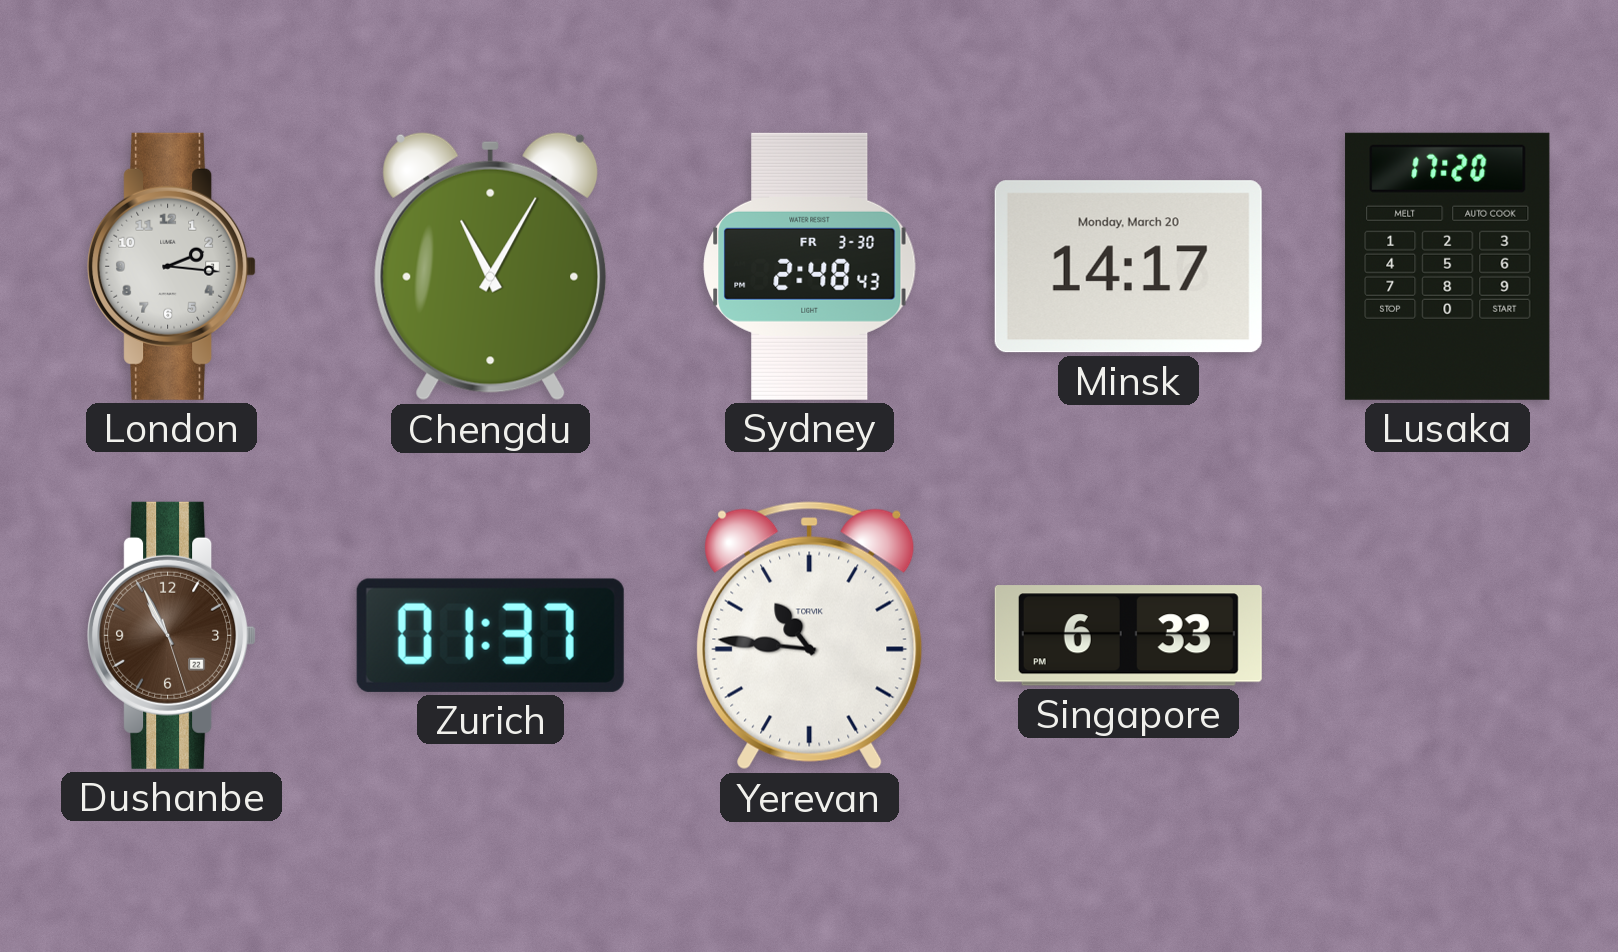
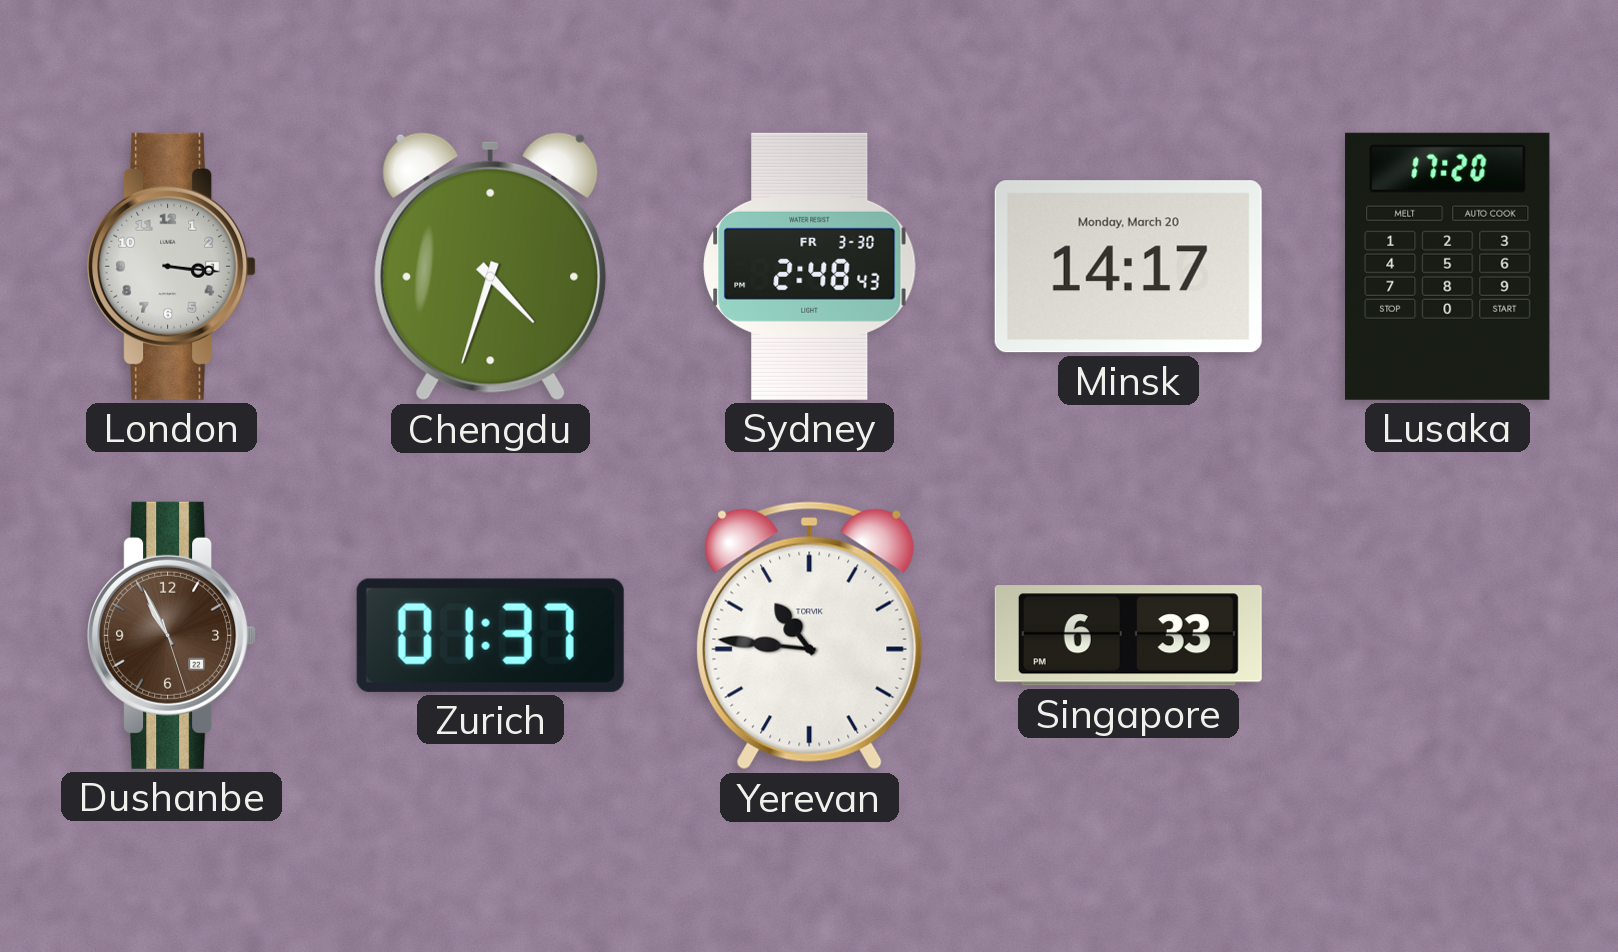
London: 2:16 -> 3:16 (172, 266)
Chengdu: 11:05 -> 4:33 (491, 266)
